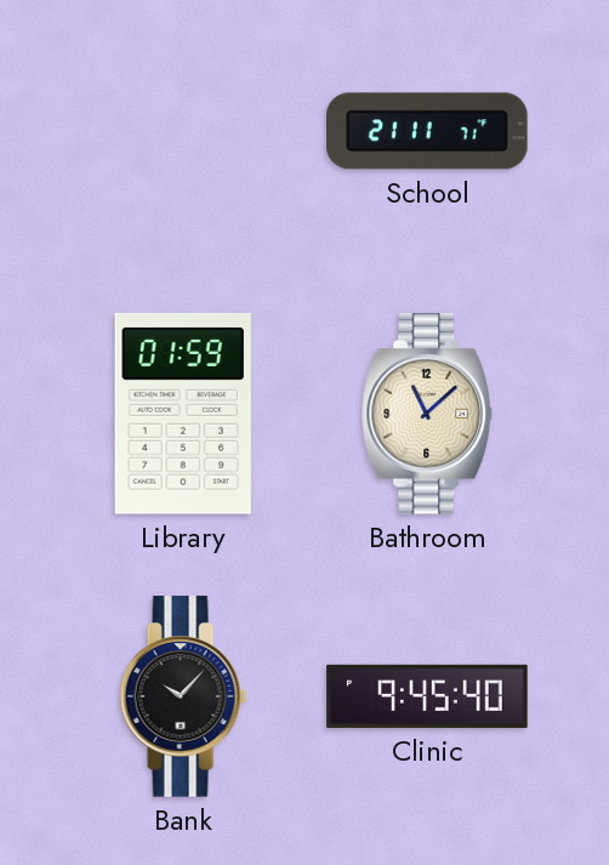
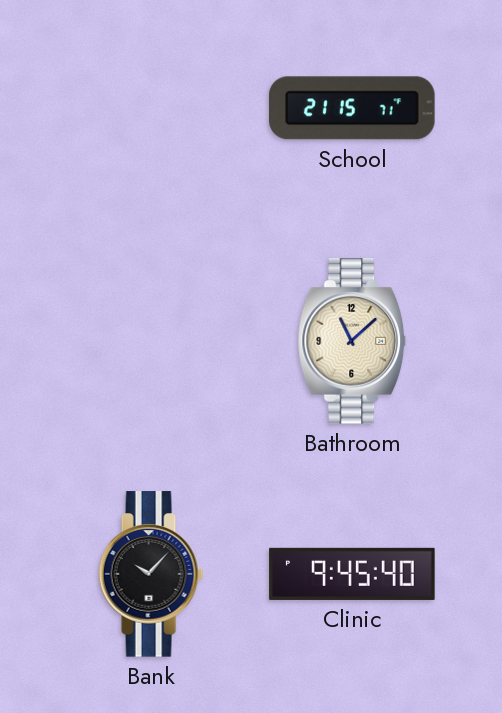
School: 21:11 -> 21:15 (352, 108)
Library: 01:59 -> none (183, 414)
